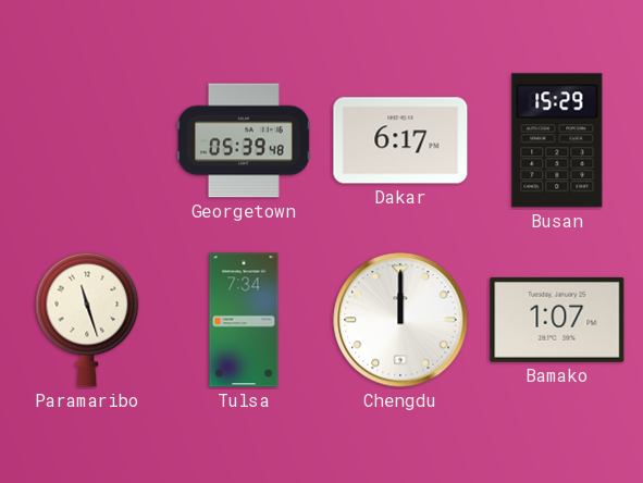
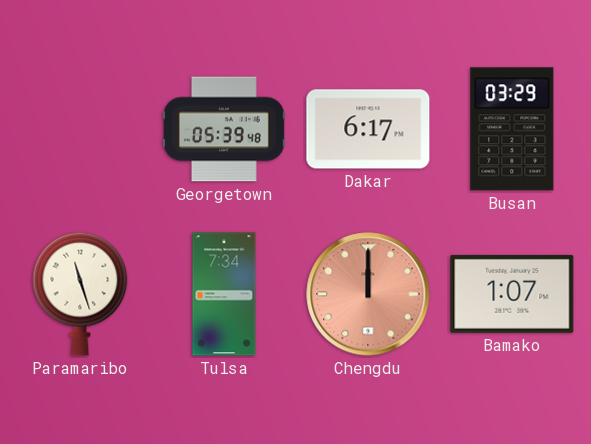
Busan: 15:29 -> 03:29 (512, 129)
Chengdu dial: white -> salmon (368, 294)
